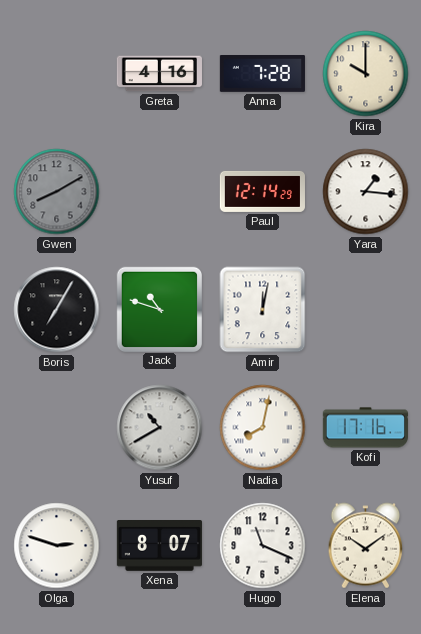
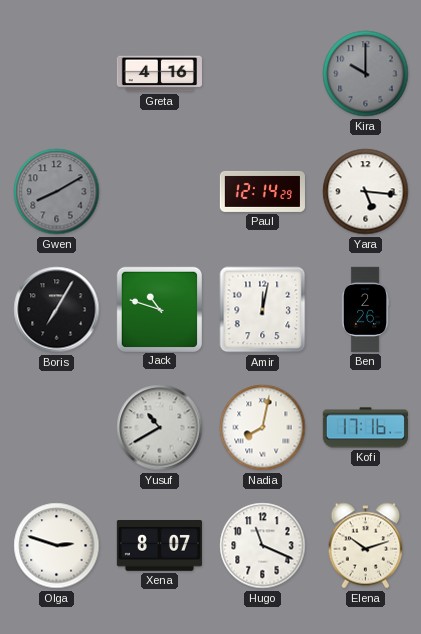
Anna: 7:28 -> none (262, 74)
Kira dial: cream -> grey (366, 74)
Yara: 1:16 -> 5:16 (366, 192)
Ben: none -> 2:26 (365, 309)
Elena: 10:09 -> 10:12 (366, 546)
